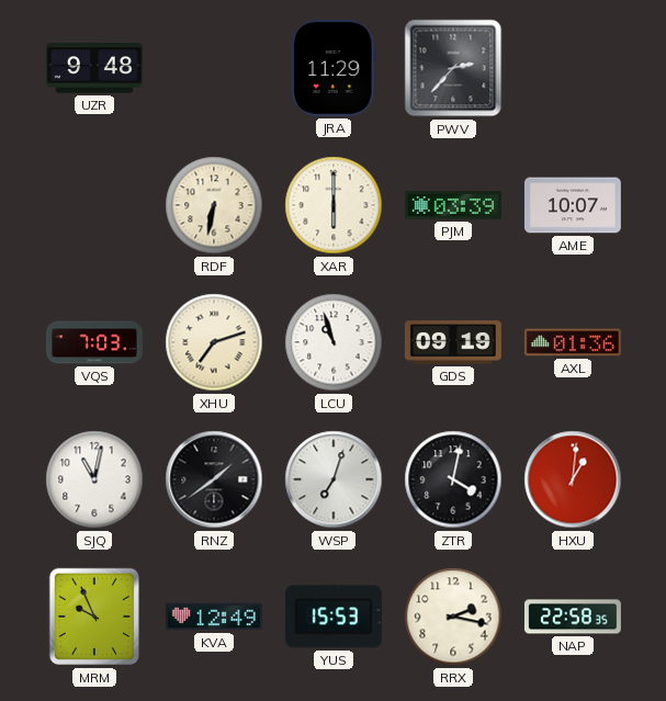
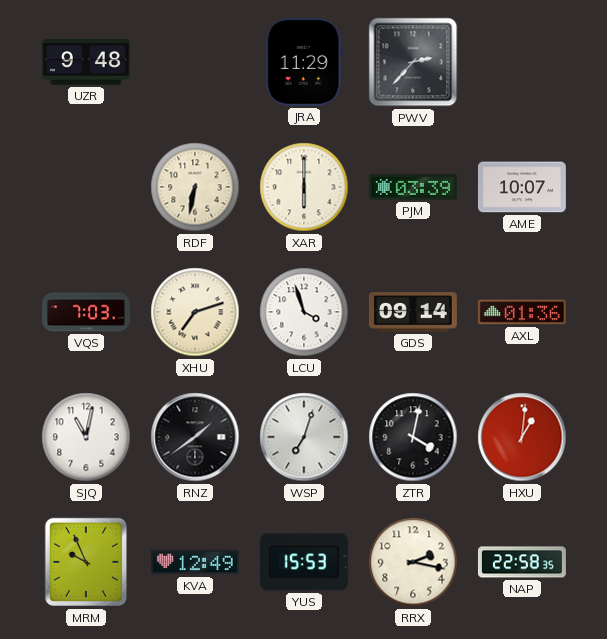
LCU: 10:57 -> 3:57 (304, 312)
GDS: 09:19 -> 09:14 (413, 312)
